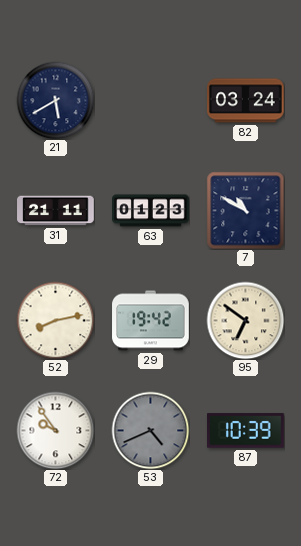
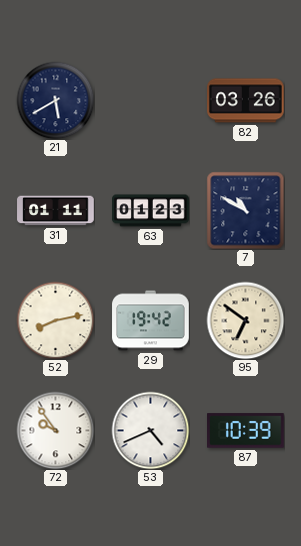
82: 03:24 -> 03:26 (246, 101)
31: 21:11 -> 01:11 (56, 211)
53 dial: grey -> white (150, 430)
